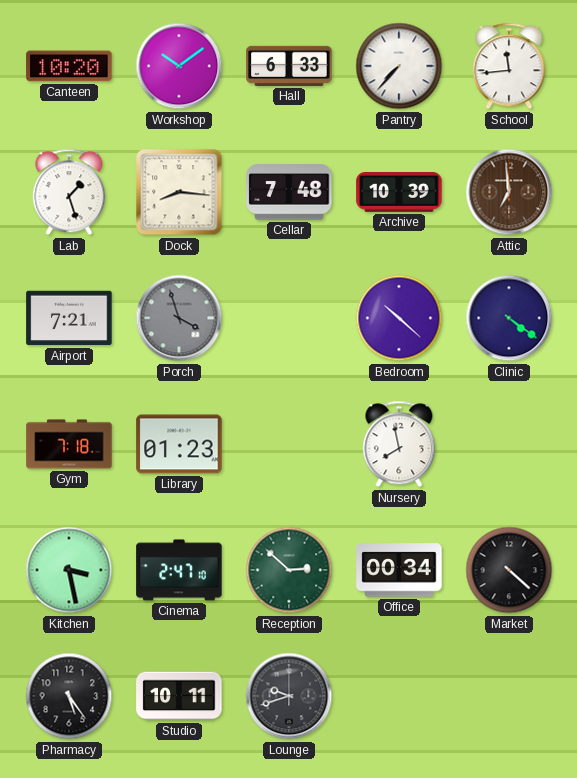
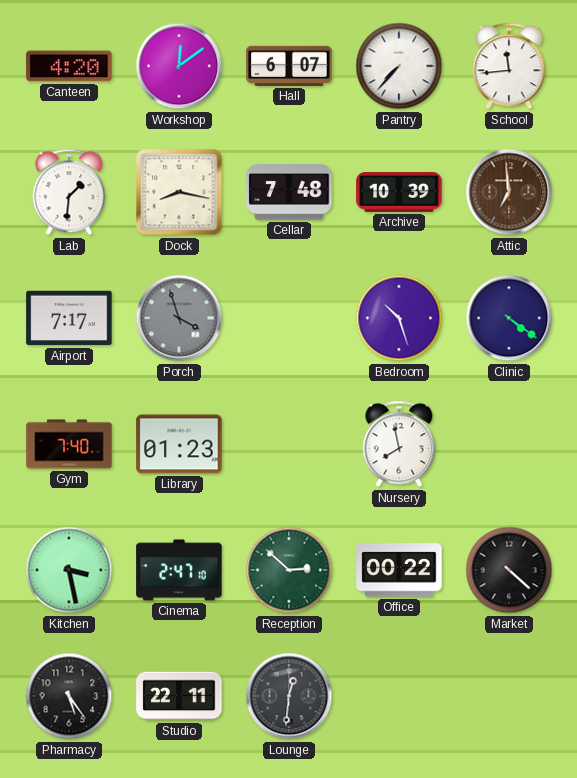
Canteen: 10:20 -> 4:20 (69, 66)
Workshop: 10:09 -> 12:09 (179, 66)
Hall: 6:33 -> 6:07 (289, 66)
Lab: 1:27 -> 1:31 (69, 192)
Dock: 8:16 -> 8:17 (179, 192)
Airport: 7:21 -> 7:17 (69, 318)
Bedroom: 10:22 -> 10:27 (399, 318)
Gym: 7:18 -> 7:40 (69, 444)
Office: 00:34 -> 00:22 (399, 570)
Studio: 10:11 -> 22:11 (179, 696)
Lounge: 9:42 -> 12:31 (289, 696)
